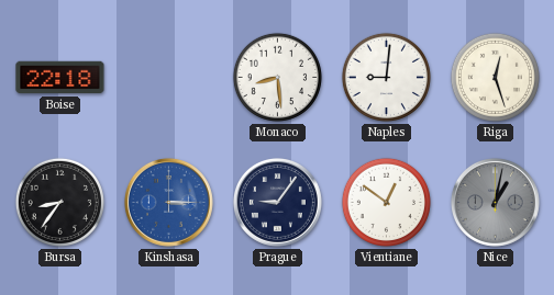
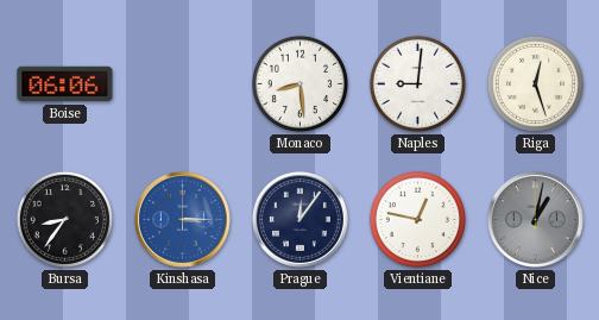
Boise: 22:18 -> 06:06 (65, 84)
Prague: 9:06 -> 12:06 (299, 219)
Vientiane: 12:51 -> 12:47 (417, 219)
